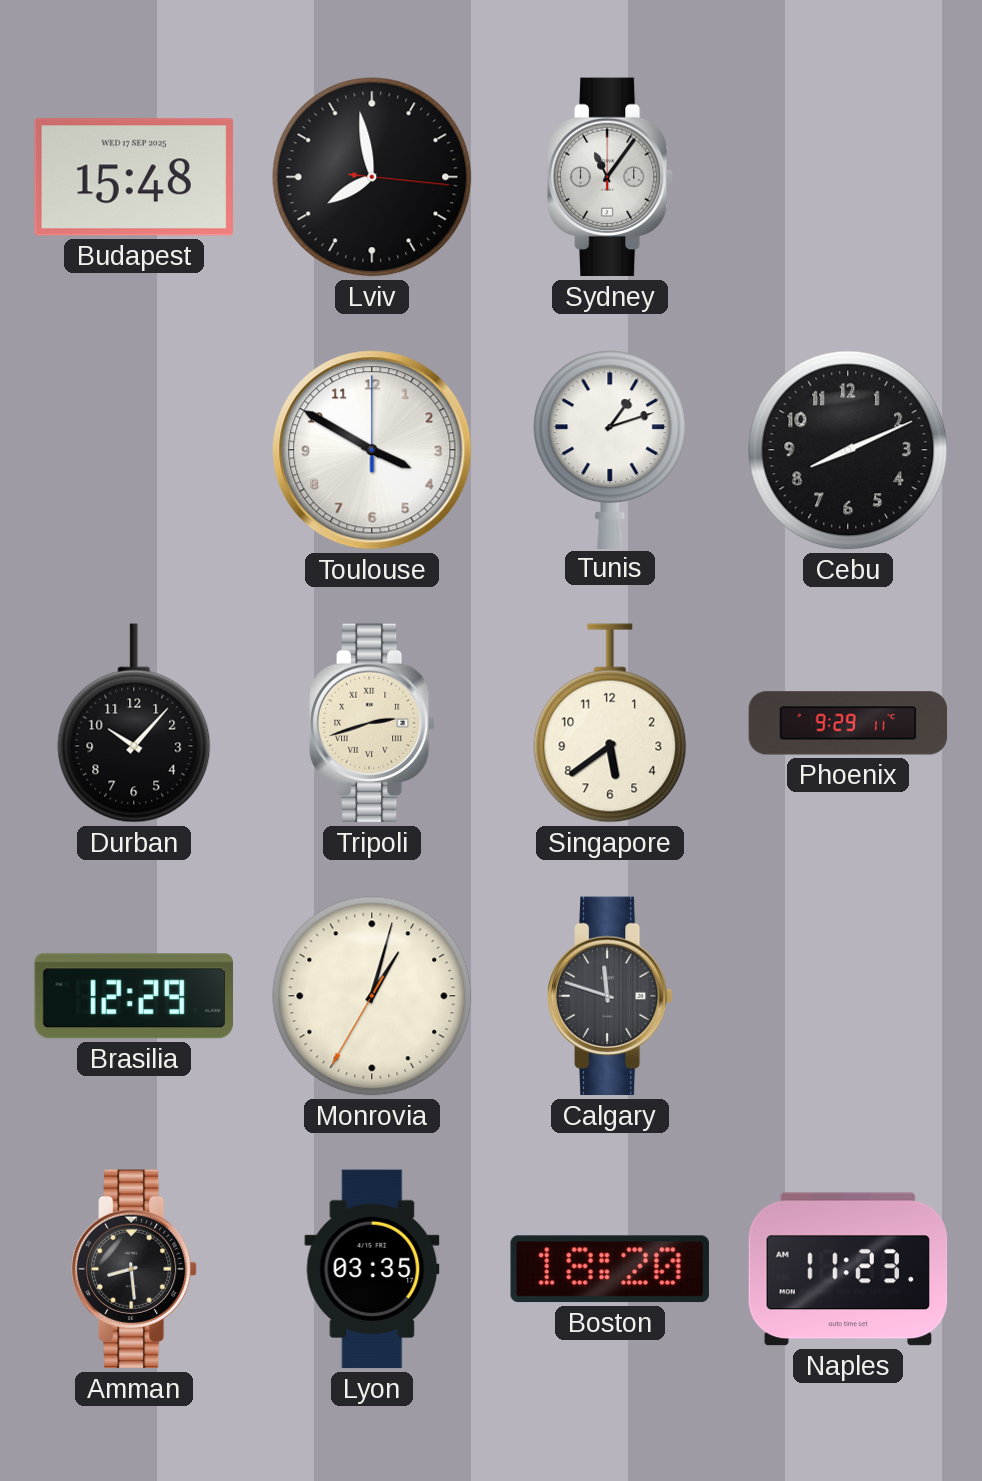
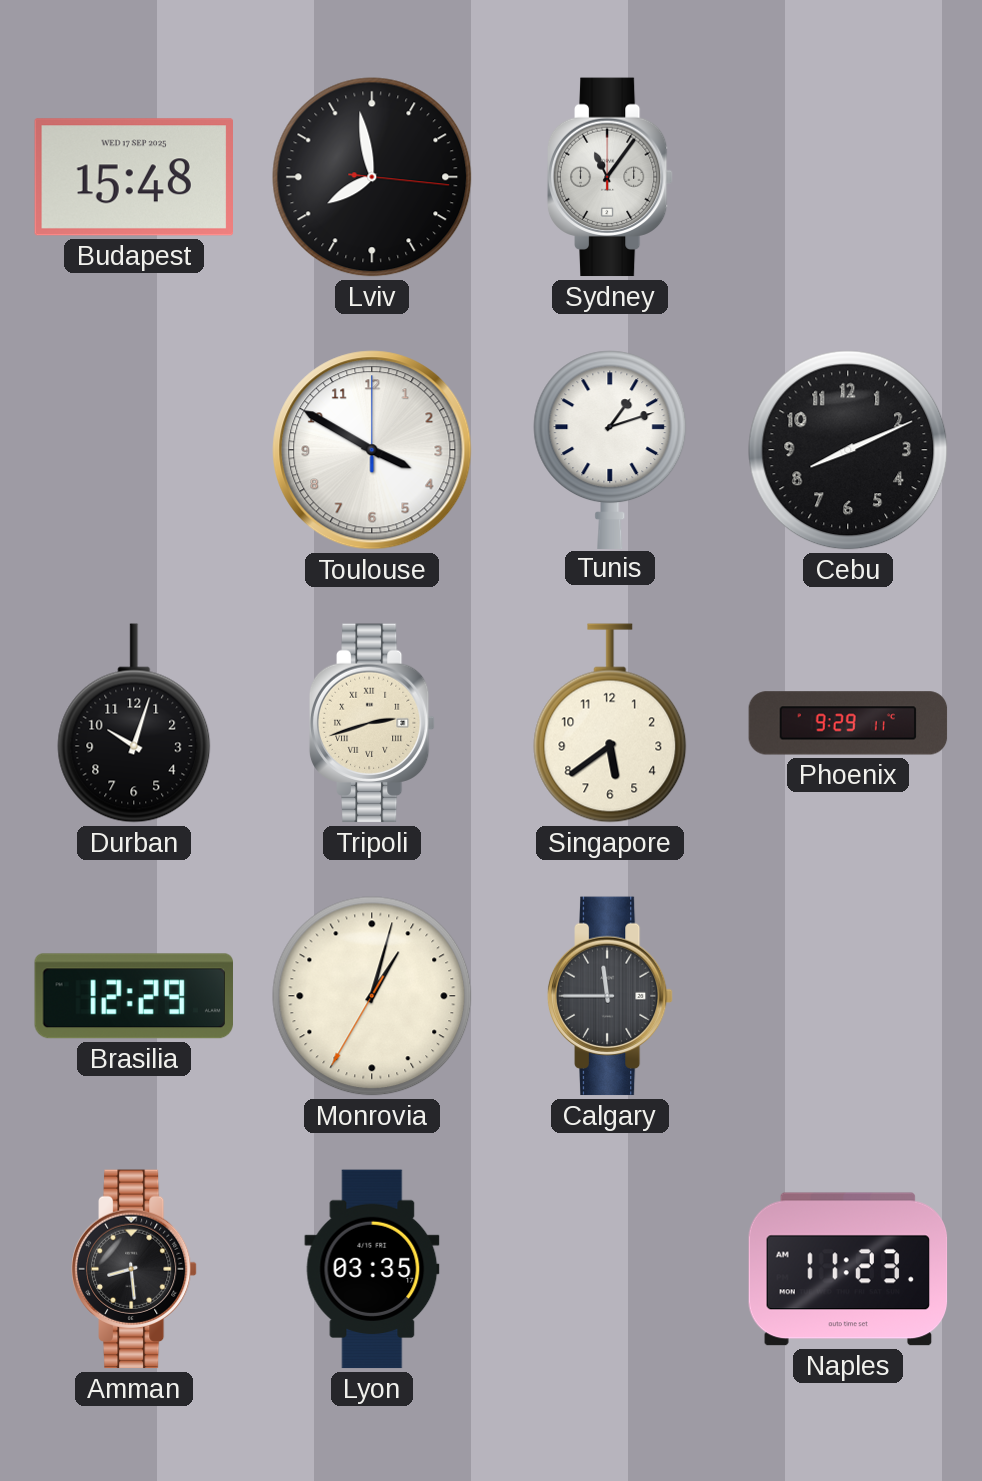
Durban: 10:07 -> 10:03 (134, 723)
Calgary: 11:48 -> 11:45 (610, 996)
Boston: 18:20 -> none (610, 1269)
